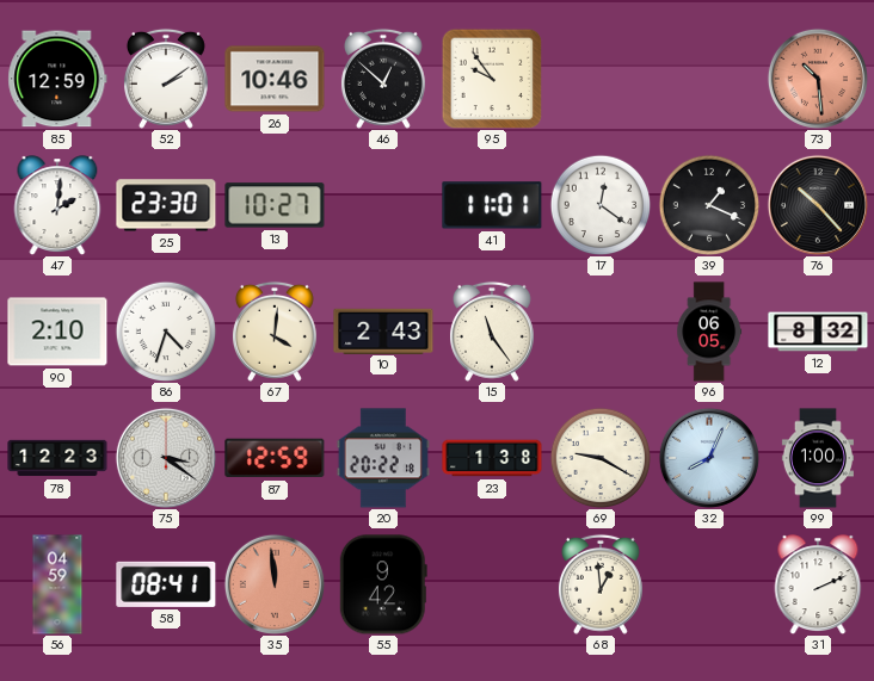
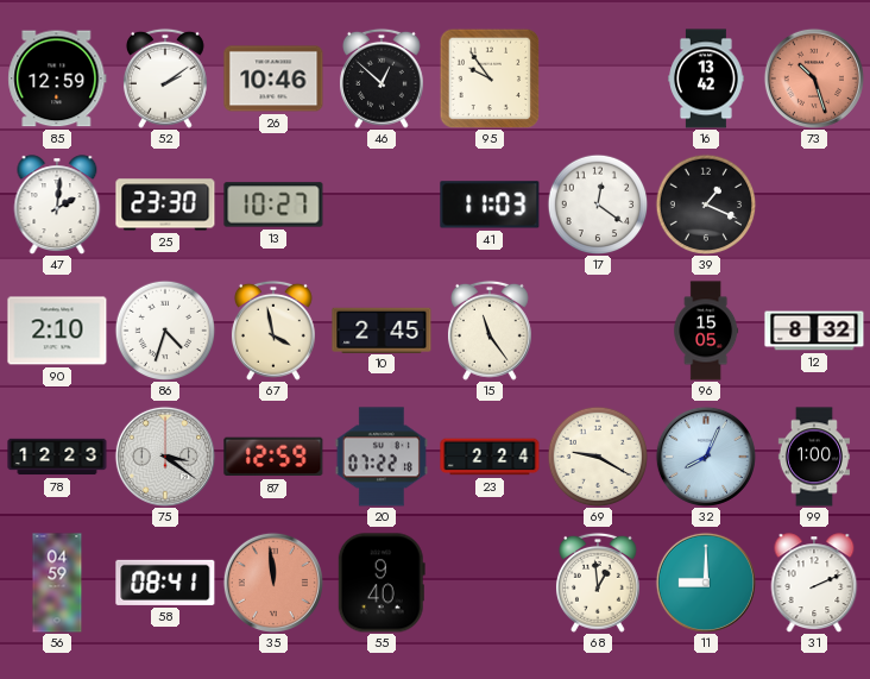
16: none -> 13:42 (706, 78)
73: 10:29 -> 10:27 (814, 78)
41: 11:01 -> 11:03 (490, 205)
76: 10:23 -> none (818, 205)
67: 4:01 -> 3:58 (273, 331)
10: 2:43 -> 2:45 (382, 329)
96: 06:05 -> 15:05 (706, 331)
20: 20:22 -> 07:22 (382, 457)
23: 1:38 -> 2:24 (490, 457)
55: 9:42 -> 9:40 (382, 583)
11: none -> 9:00 (706, 583)
